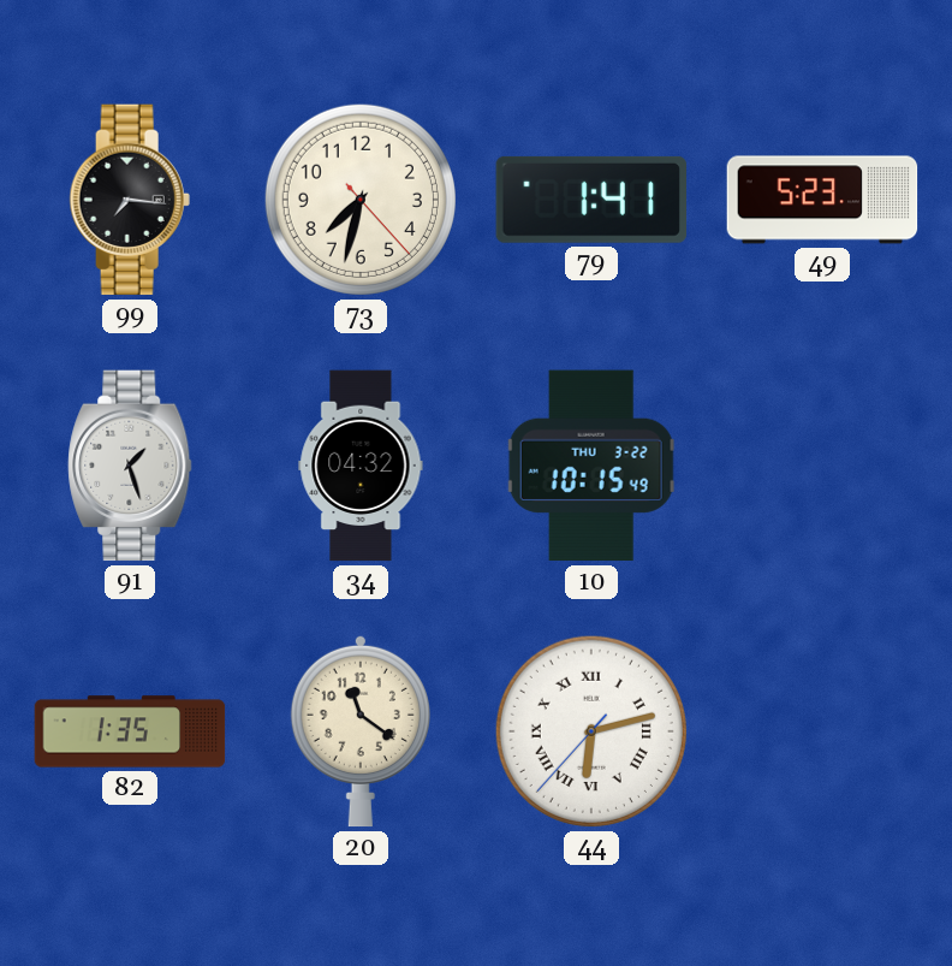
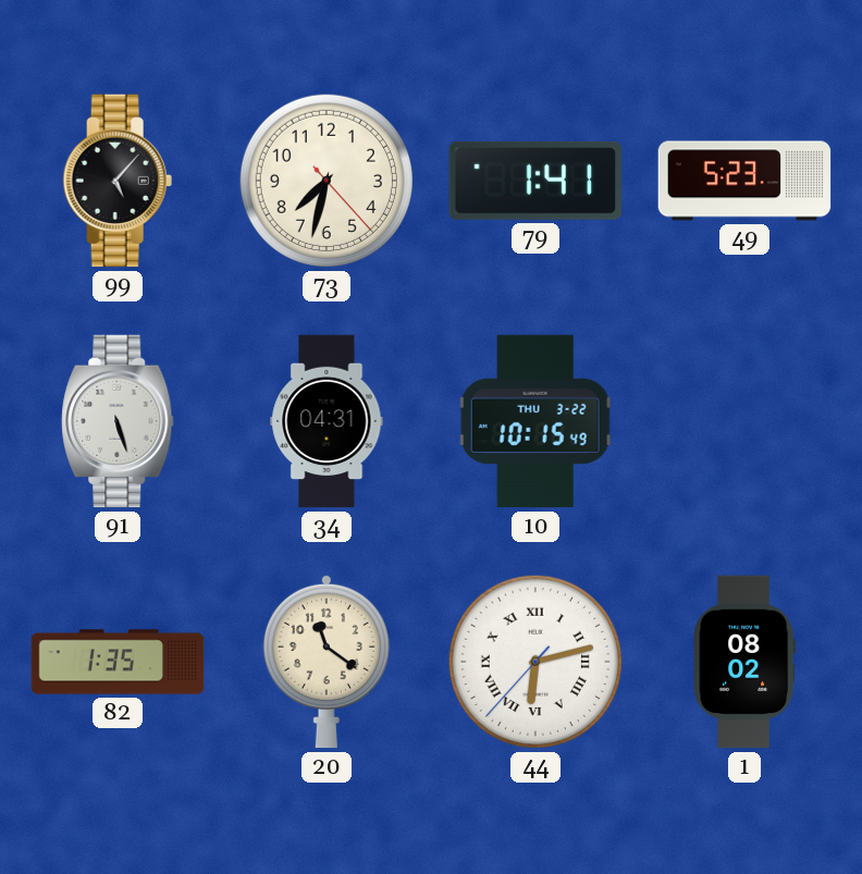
99: 7:16 -> 5:07 (118, 181)
91: 1:27 -> 5:27 (118, 421)
34: 04:32 -> 04:31 (327, 421)
1: none -> 08:02 (743, 662)
